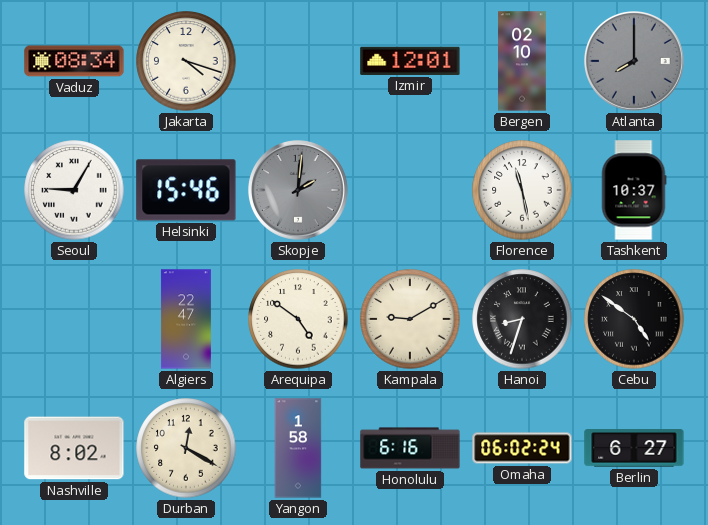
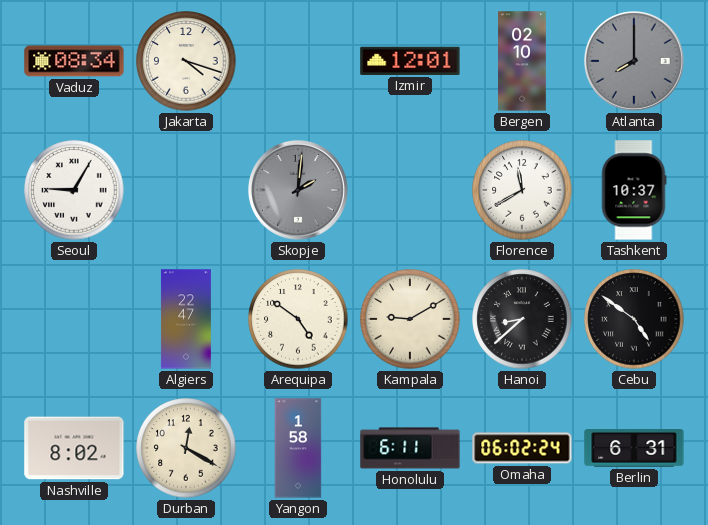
Helsinki: 15:46 -> none (186, 190)
Florence: 11:28 -> 11:40 (522, 190)
Hanoi: 8:33 -> 8:38 (522, 319)
Honolulu: 6:16 -> 6:11 (410, 448)
Berlin: 6:27 -> 6:31 (634, 448)
